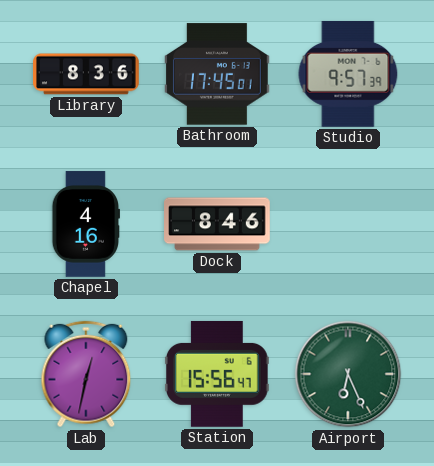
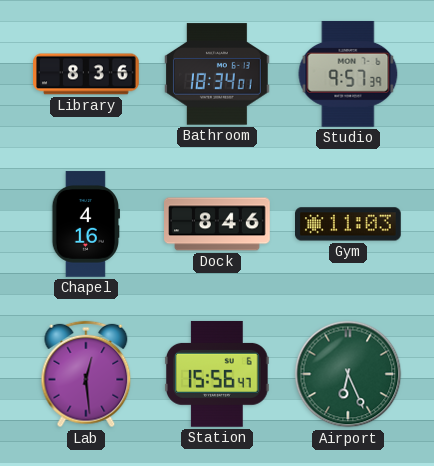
Bathroom: 17:45 -> 18:34 (218, 74)
Gym: none -> 11:03 (349, 224)
Lab: 12:32 -> 12:29 (86, 374)
